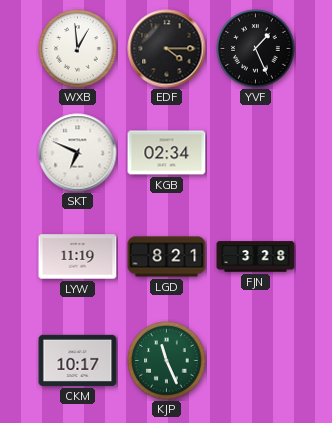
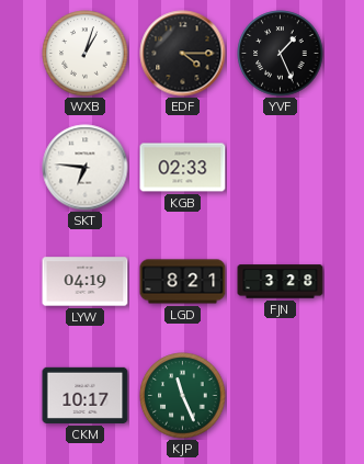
WXB: 12:59 -> 1:03 (86, 54)
SKT: 6:49 -> 6:46 (86, 168)
KGB: 02:34 -> 02:33 (183, 168)
LYW: 11:19 -> 04:19 (86, 282)
